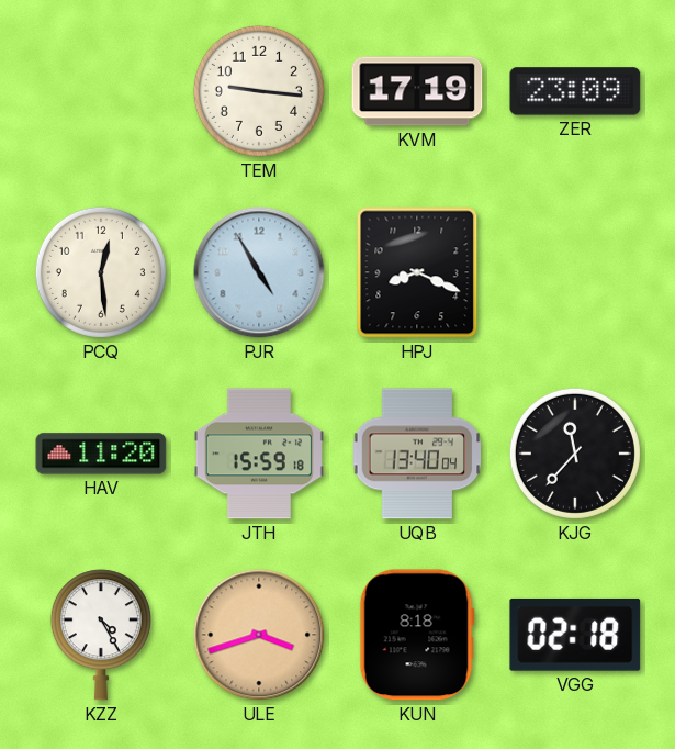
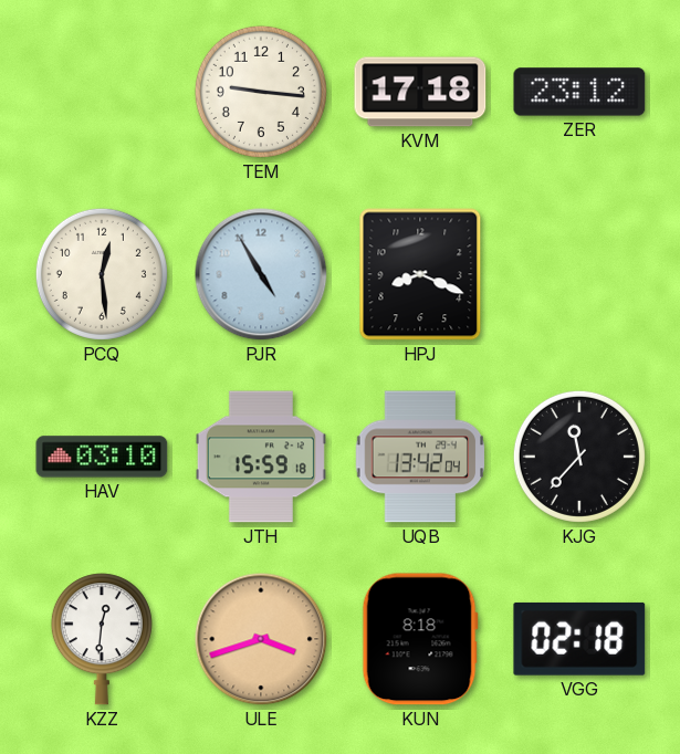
KVM: 17:19 -> 17:18 (420, 92)
ZER: 23:09 -> 23:12 (579, 92)
HAV: 11:20 -> 03:10 (102, 457)
UQB: 13:40 -> 13:42 (420, 457)
KZZ: 4:25 -> 12:31 (102, 639)
